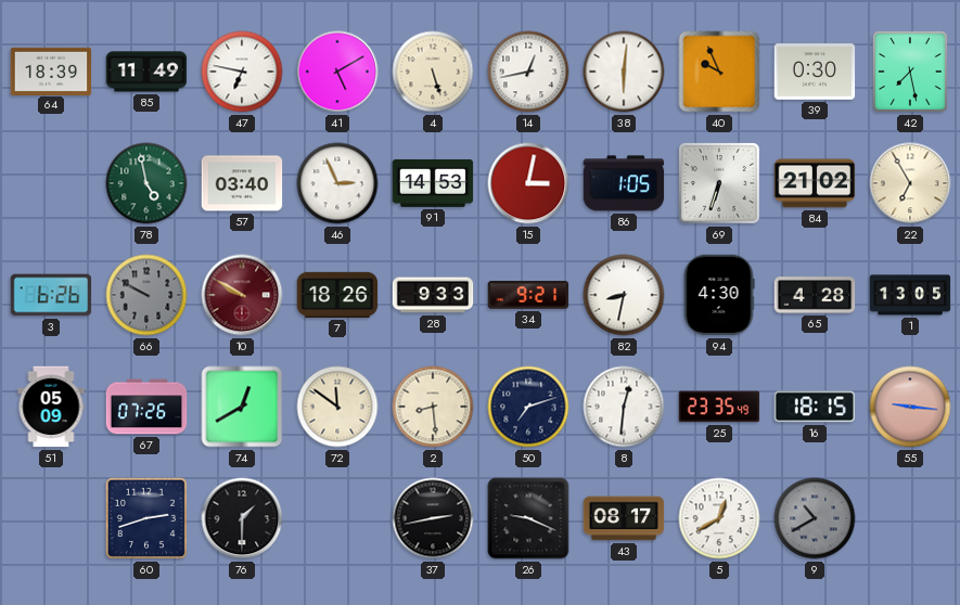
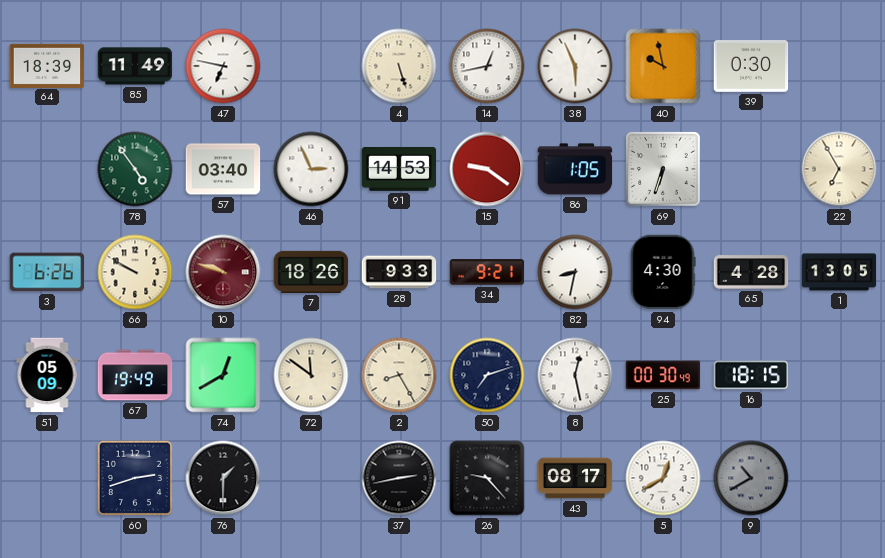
41: 5:10 -> none (337, 72)
38: 6:01 -> 5:56 (575, 66)
40: 9:56 -> 9:58 (663, 66)
42: 7:28 -> none (910, 72)
78: 4:58 -> 4:54 (135, 169)
15: 3:02 -> 9:21 (487, 169)
84: 21:02 -> none (815, 183)
66 dial: grey -> cream (135, 272)
10: 9:50 -> 9:48 (223, 272)
67: 07:26 -> 19:49 (135, 375)
2: 8:29 -> 8:25 (399, 375)
8: 12:31 -> 12:28 (575, 375)
25: 23:35 -> 00:30 (663, 375)
55: 9:16 -> none (910, 407)
26: 9:19 -> 9:23 (487, 478)
